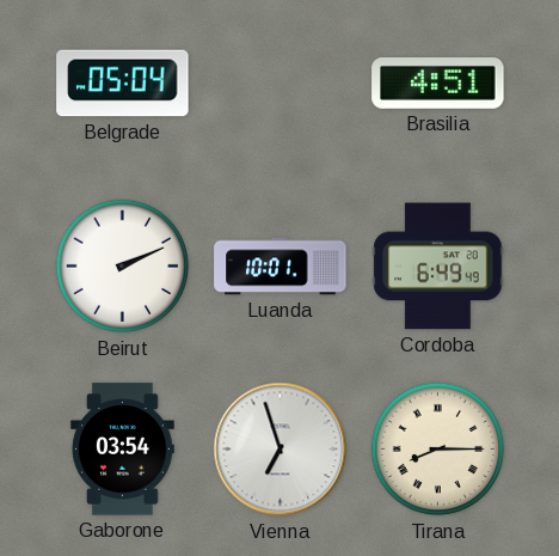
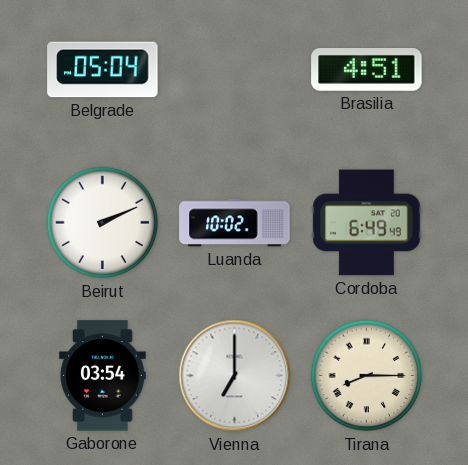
Luanda: 10:01 -> 10:02 (235, 223)
Vienna: 6:57 -> 7:00 (235, 376)
